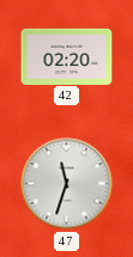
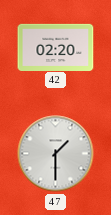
47: 11:33 -> 1:30 (56, 154)
